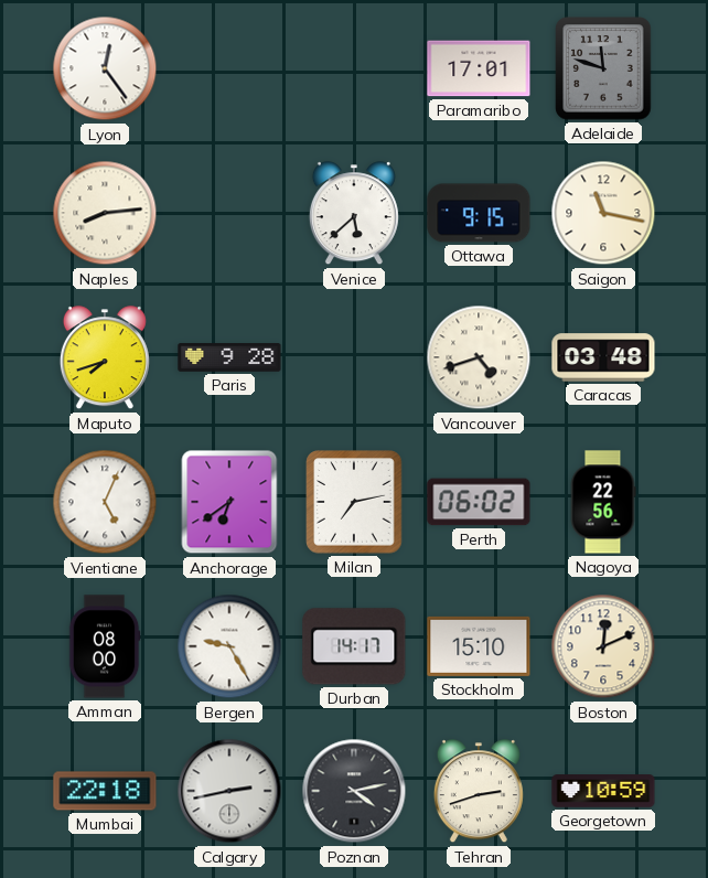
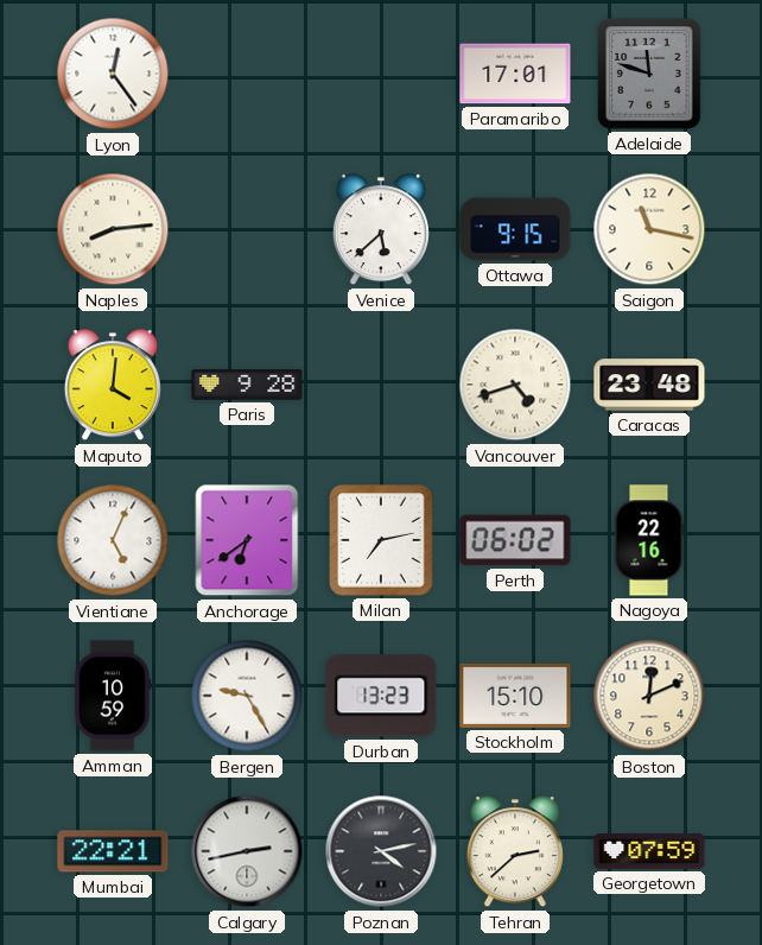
Maputo: 7:42 -> 4:01 (113, 386)
Caracas: 03:48 -> 23:48 (649, 385)
Nagoya: 22:56 -> 22:16 (649, 540)
Amman: 08:00 -> 10:59 (113, 696)
Durban: 14:17 -> 13:23 (381, 696)
Mumbai: 22:18 -> 22:21 (113, 851)
Tehran: 2:42 -> 2:38 (515, 852)
Georgetown: 10:59 -> 07:59 (649, 851)
